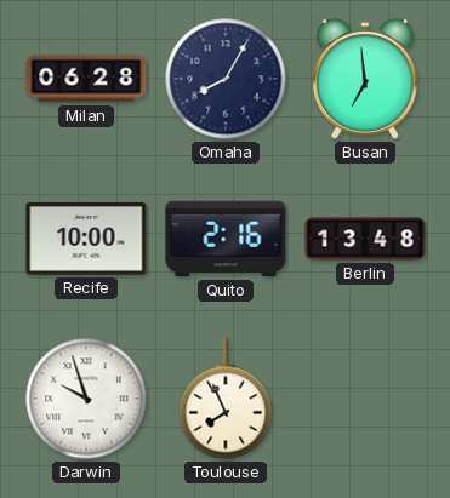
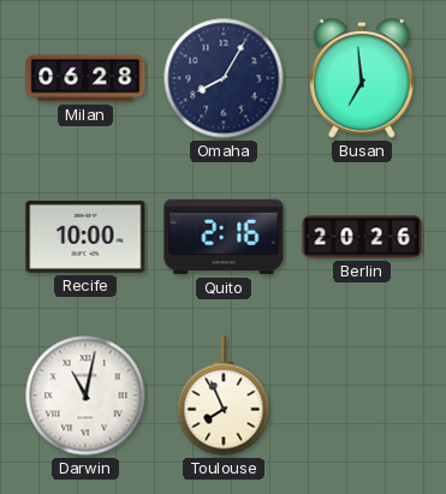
Berlin: 13:48 -> 20:26 (362, 237)
Darwin: 9:57 -> 11:02 (85, 395)
